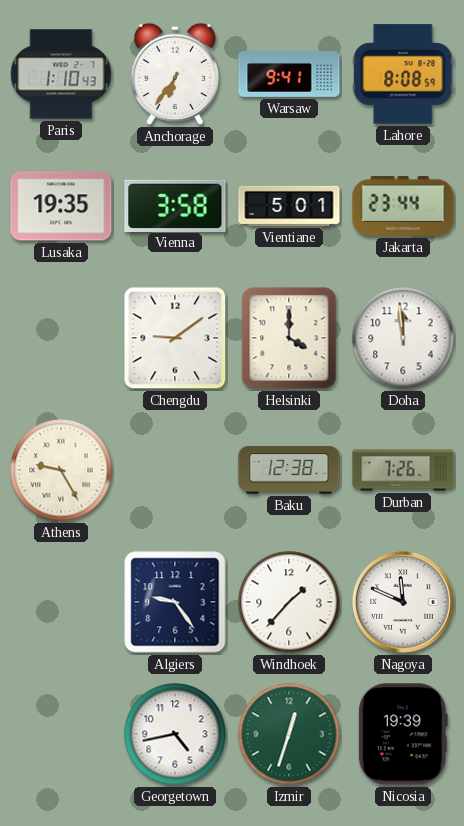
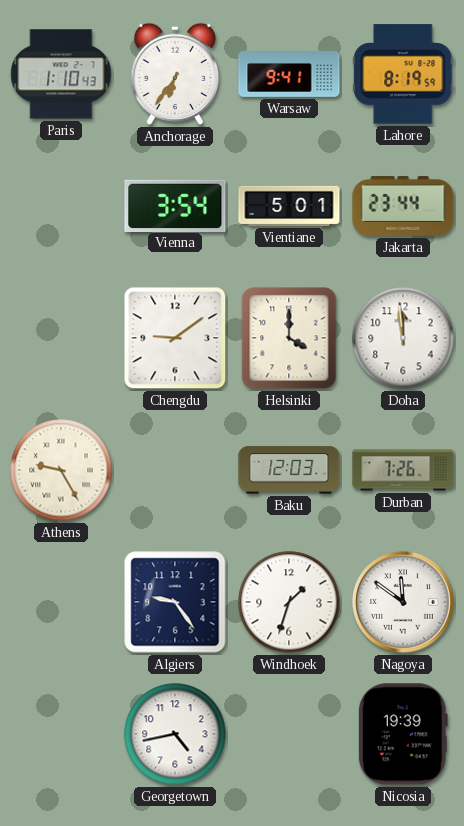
Lahore: 8:08 -> 8:19 (403, 74)
Lusaka: 19:35 -> none (61, 206)
Vienna: 3:58 -> 3:54 (175, 205)
Baku: 12:38 -> 12:03 (289, 470)
Windhoek: 1:37 -> 1:33 (289, 602)
Nagoya: 11:49 -> 11:51 (403, 602)
Izmir: 12:33 -> none (289, 734)
